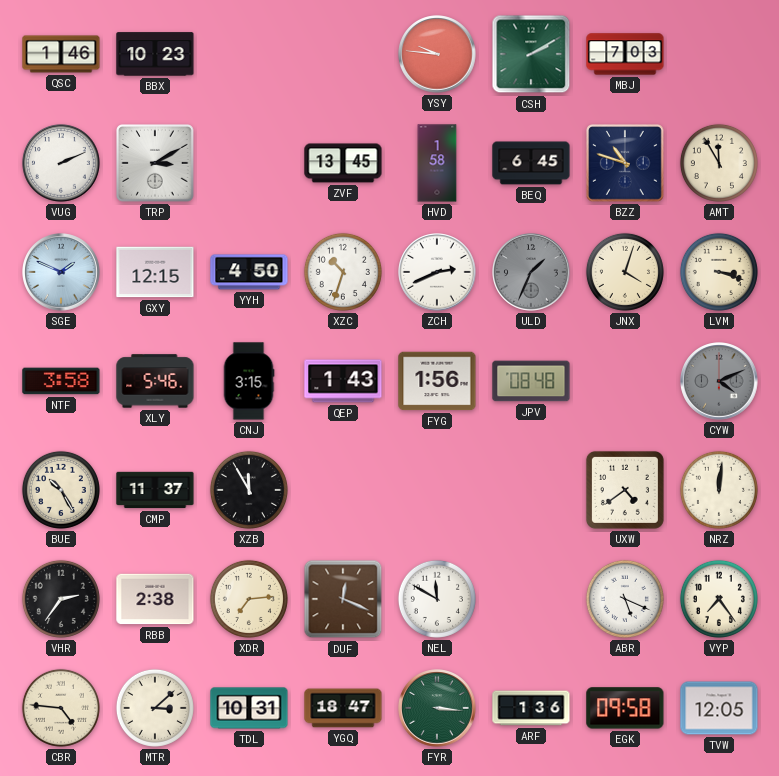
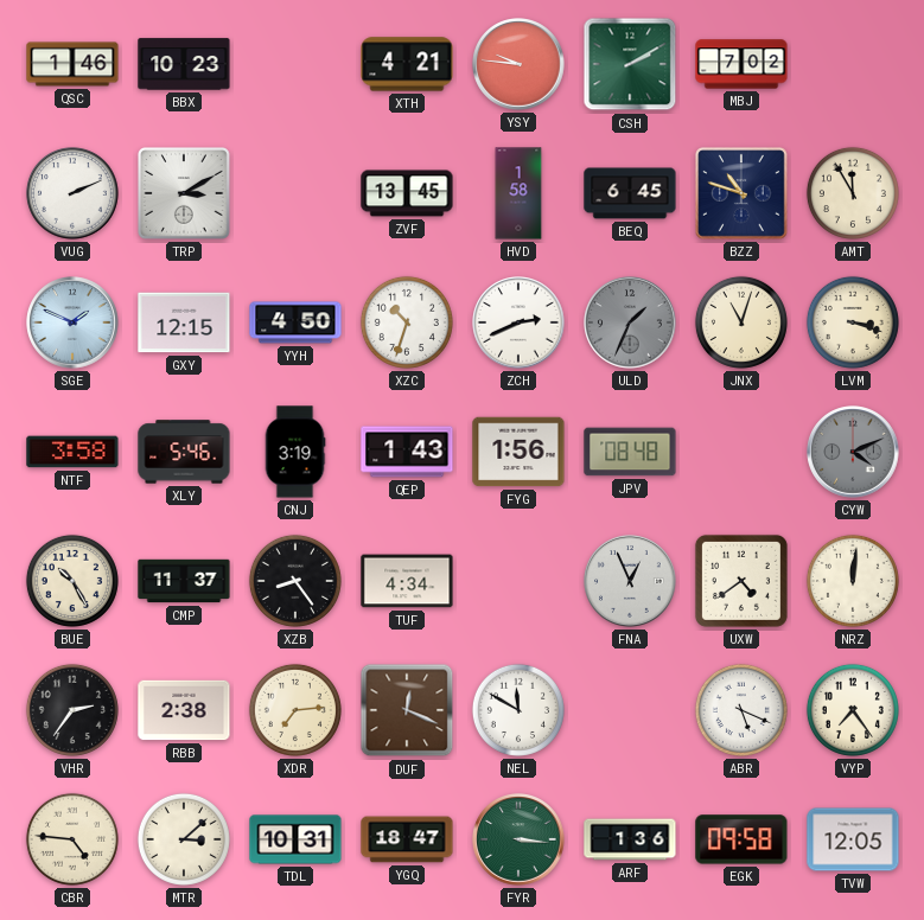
XTH: none -> 4:21 (407, 64)
MBJ: 7:03 -> 7:02 (741, 64)
JNX: 4:03 -> 11:03 (741, 322)
CNJ: 3:15 -> 3:19 (295, 452)
XZB: 11:55 -> 8:24 (295, 581)
TUF: none -> 4:34 (407, 581)
FNA: none -> 12:56 (630, 581)
